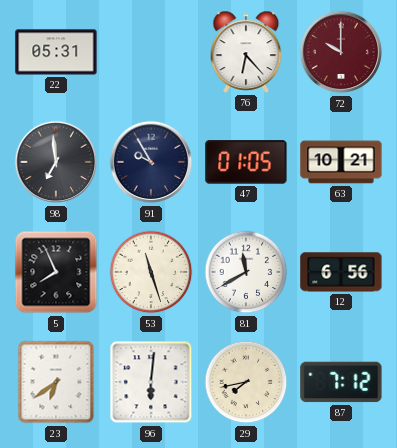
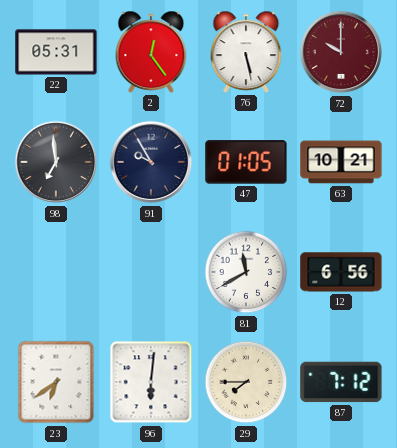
2: none -> 12:24 (151, 52)
76: 6:23 -> 5:28 (246, 52)
5: 7:56 -> none (56, 272)
53: 11:27 -> none (151, 272)
29: 7:43 -> 7:45 (246, 382)
